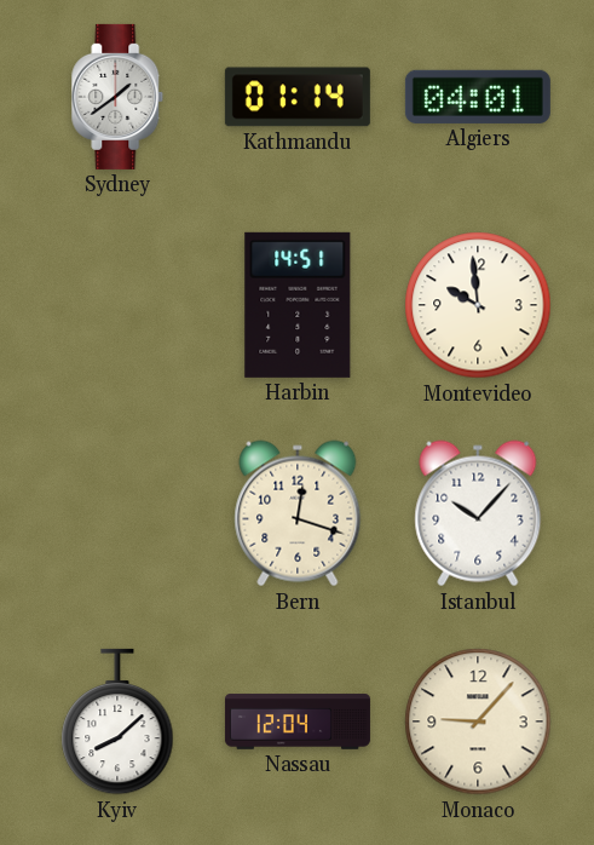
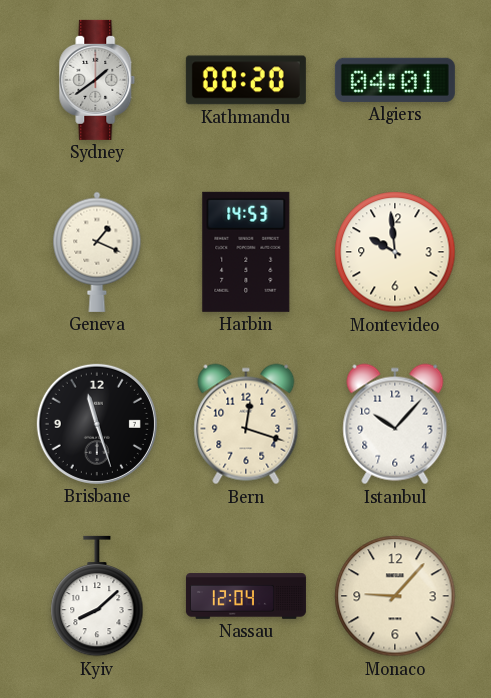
Kathmandu: 01:14 -> 00:20 (246, 80)
Geneva: none -> 1:19 (97, 252)
Harbin: 14:51 -> 14:53 (246, 252)
Brisbane: none -> 11:27 (97, 424)
